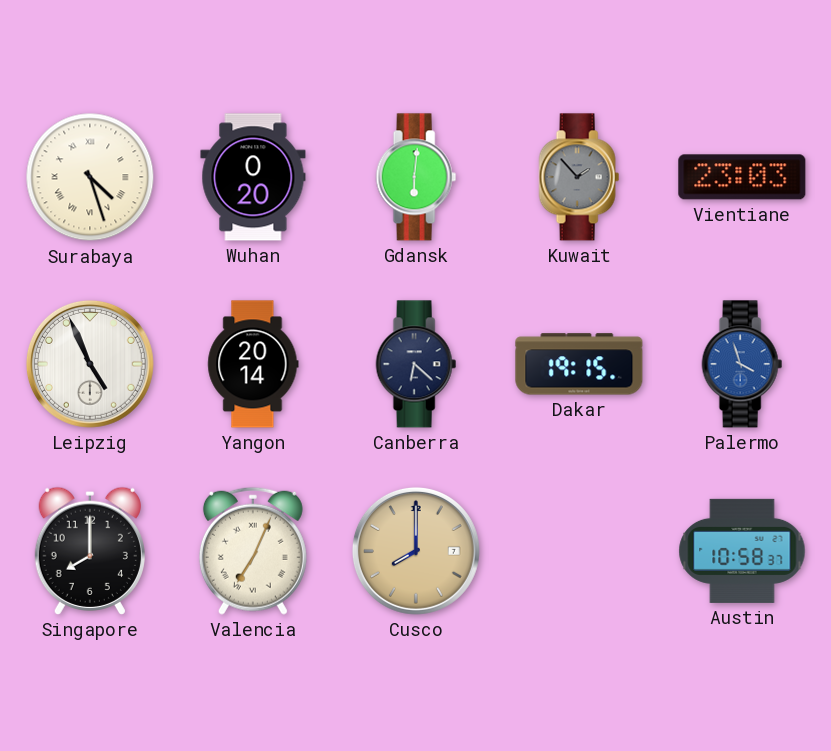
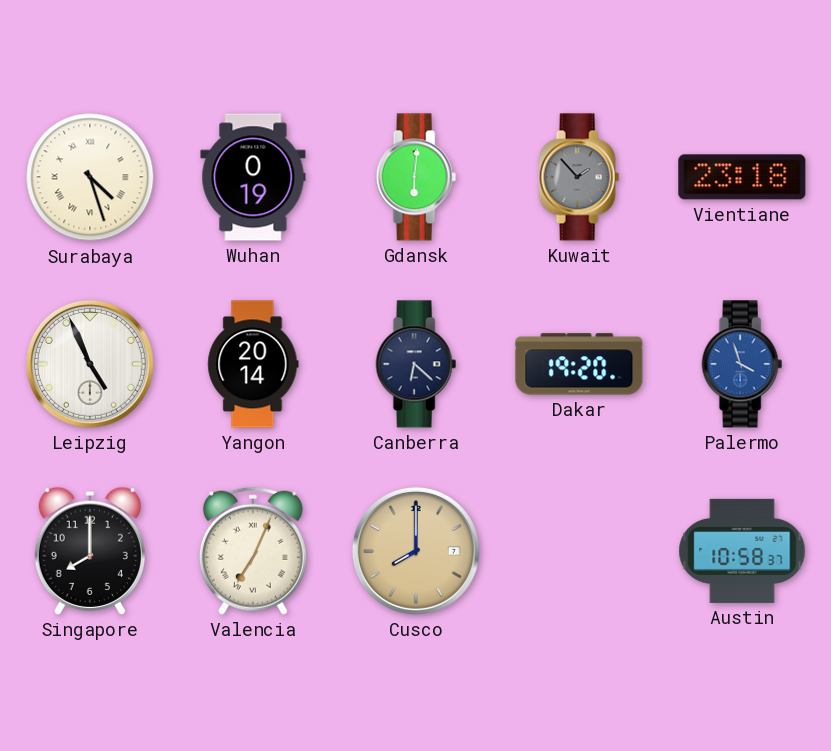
Wuhan: 0:20 -> 0:19 (253, 177)
Vientiane: 23:03 -> 23:18 (742, 177)
Dakar: 19:15 -> 19:20 (579, 364)
